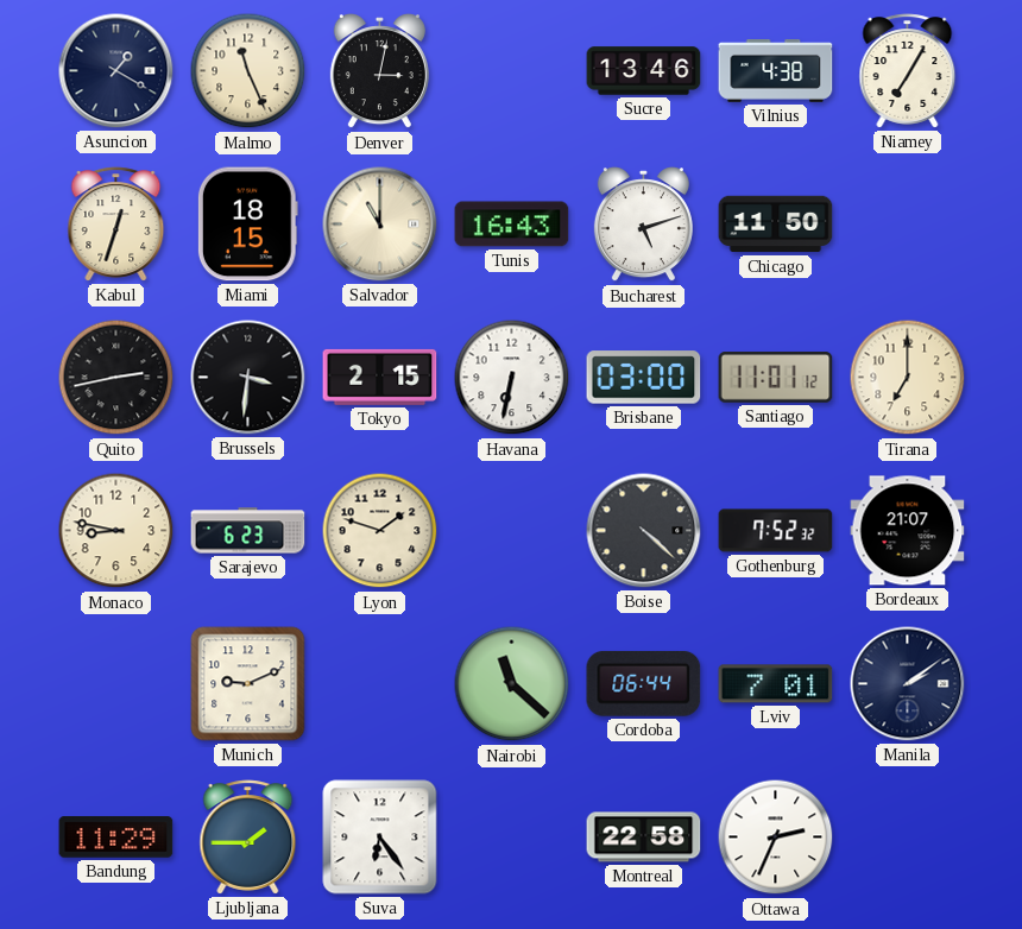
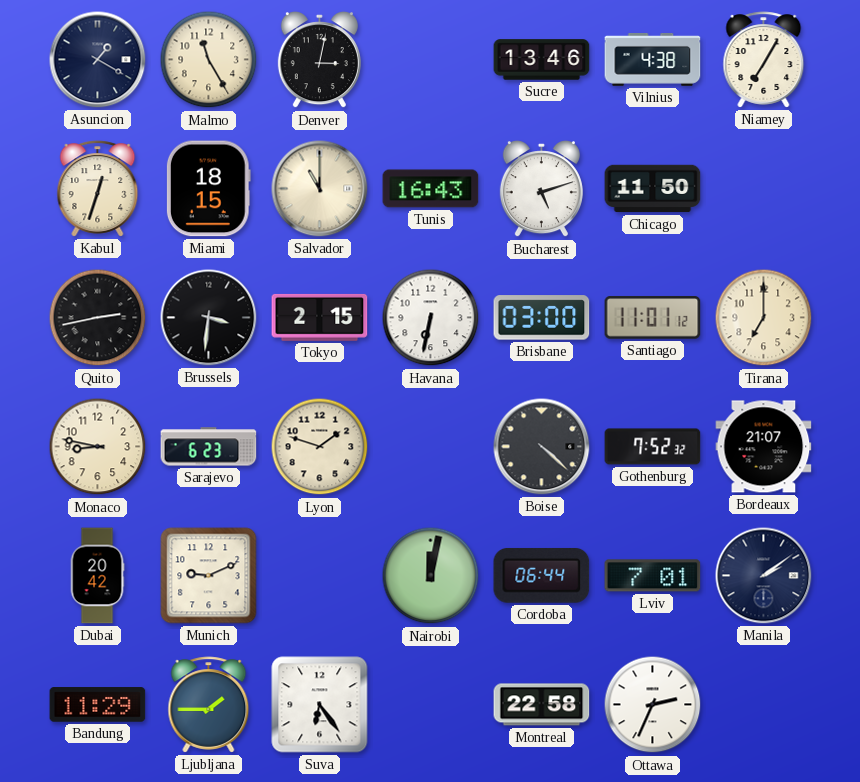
Malmo: 11:26 -> 11:25 (209, 60)
Dubai: none -> 20:42 (97, 576)
Nairobi: 11:22 -> 12:02 (431, 576)
